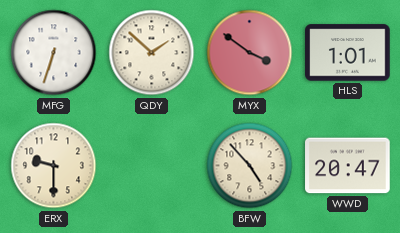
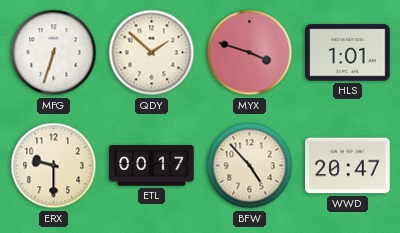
MYX: 3:51 -> 3:48 (250, 53)
ETL: none -> 00:17 (152, 166)
